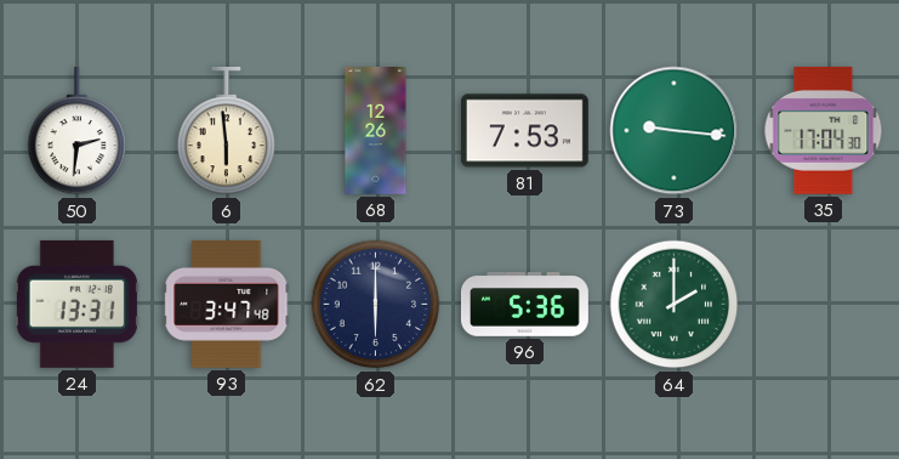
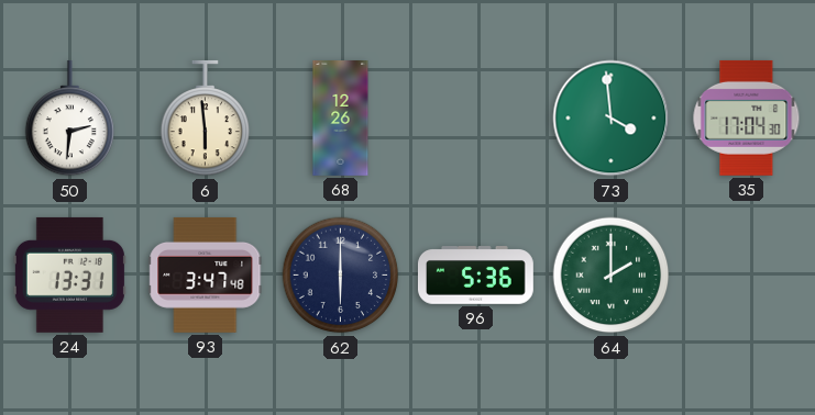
81: 7:53 -> none (524, 131)
73: 9:16 -> 3:59 (612, 119)
